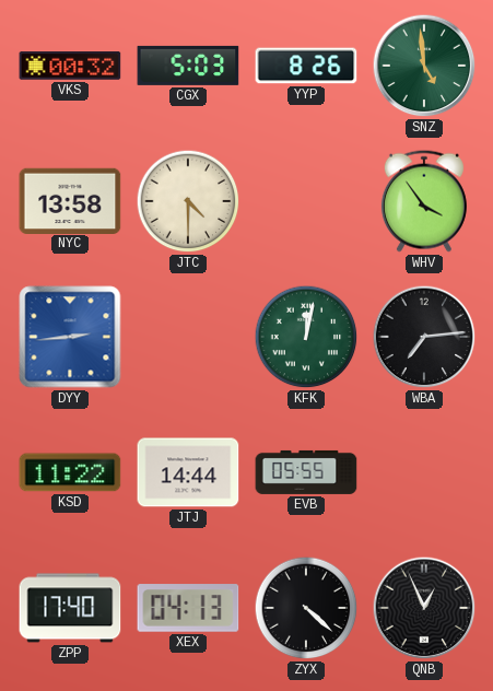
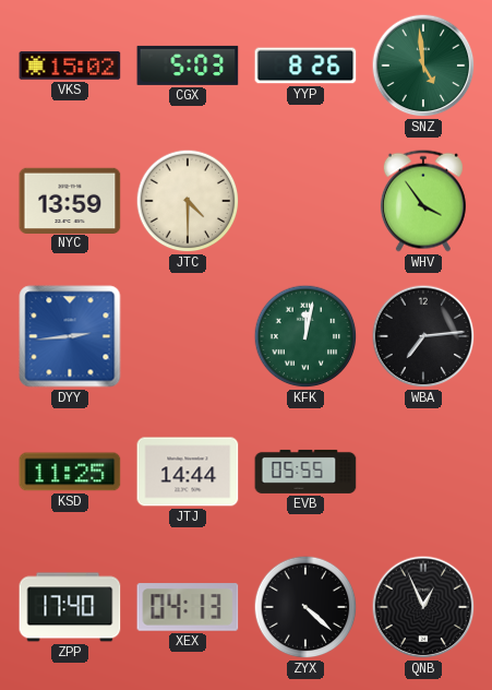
VKS: 00:32 -> 15:02 (70, 66)
NYC: 13:58 -> 13:59 (70, 200)
KSD: 11:22 -> 11:25 (70, 472)
